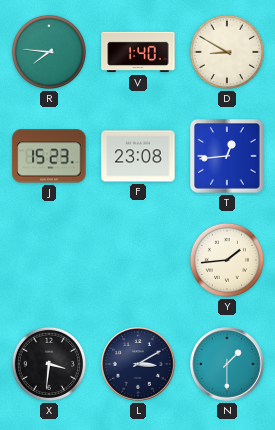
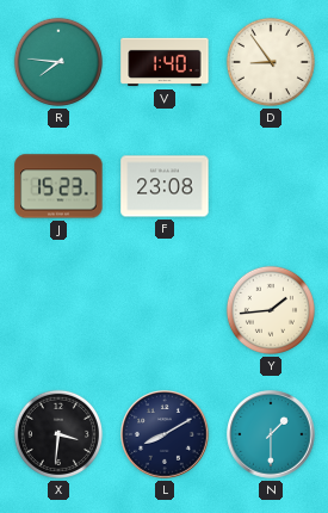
D: 8:50 -> 8:54 (271, 62)
T: 12:44 -> none (227, 156)
L: 3:10 -> 8:10 (165, 434)
